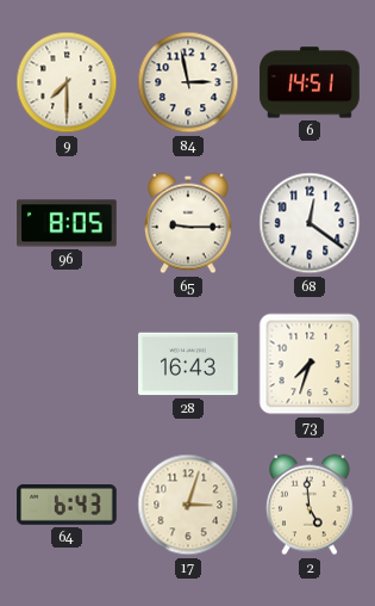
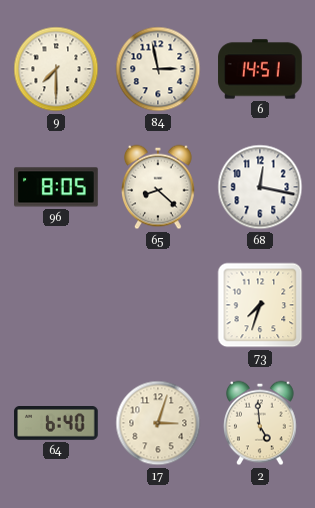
65: 9:15 -> 8:22 (159, 187)
68: 12:21 -> 12:17 (260, 187)
28: 16:43 -> none (188, 364)
64: 6:43 -> 6:40 (56, 424)
